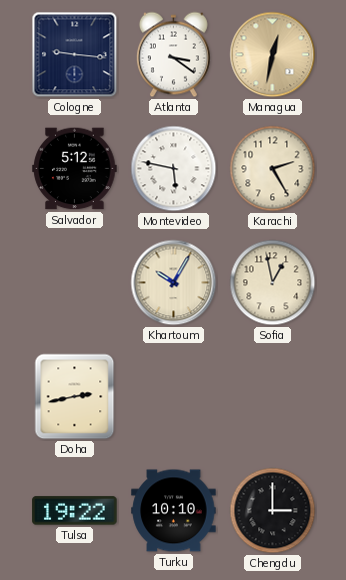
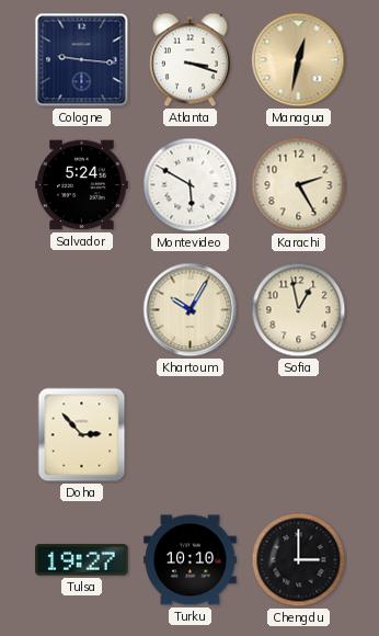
Atlanta: 3:21 -> 3:18 (190, 60)
Salvador: 5:12 -> 5:24 (82, 185)
Montevideo: 5:47 -> 5:50 (191, 185)
Doha: 2:43 -> 2:53 (82, 435)
Tulsa: 19:22 -> 19:27 (82, 560)
